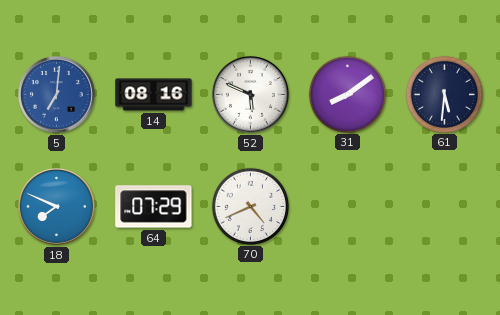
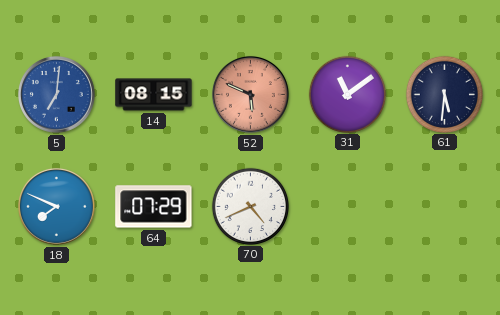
14: 08:16 -> 08:15 (154, 95)
52 dial: white -> salmon (250, 94)
31: 8:09 -> 11:09 (347, 94)
